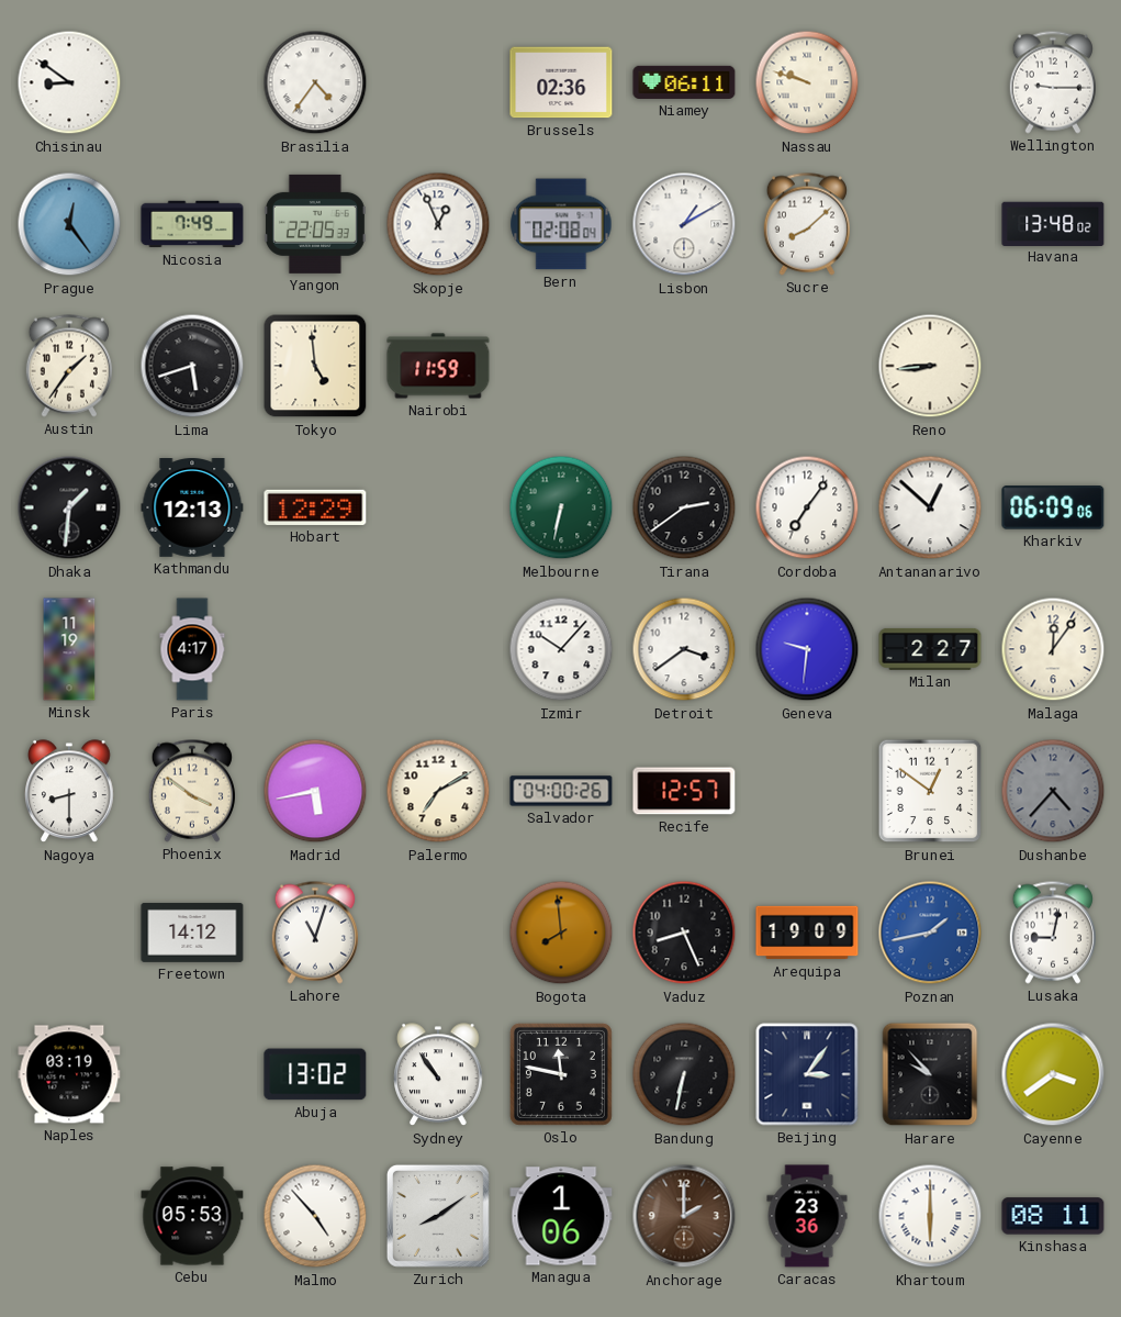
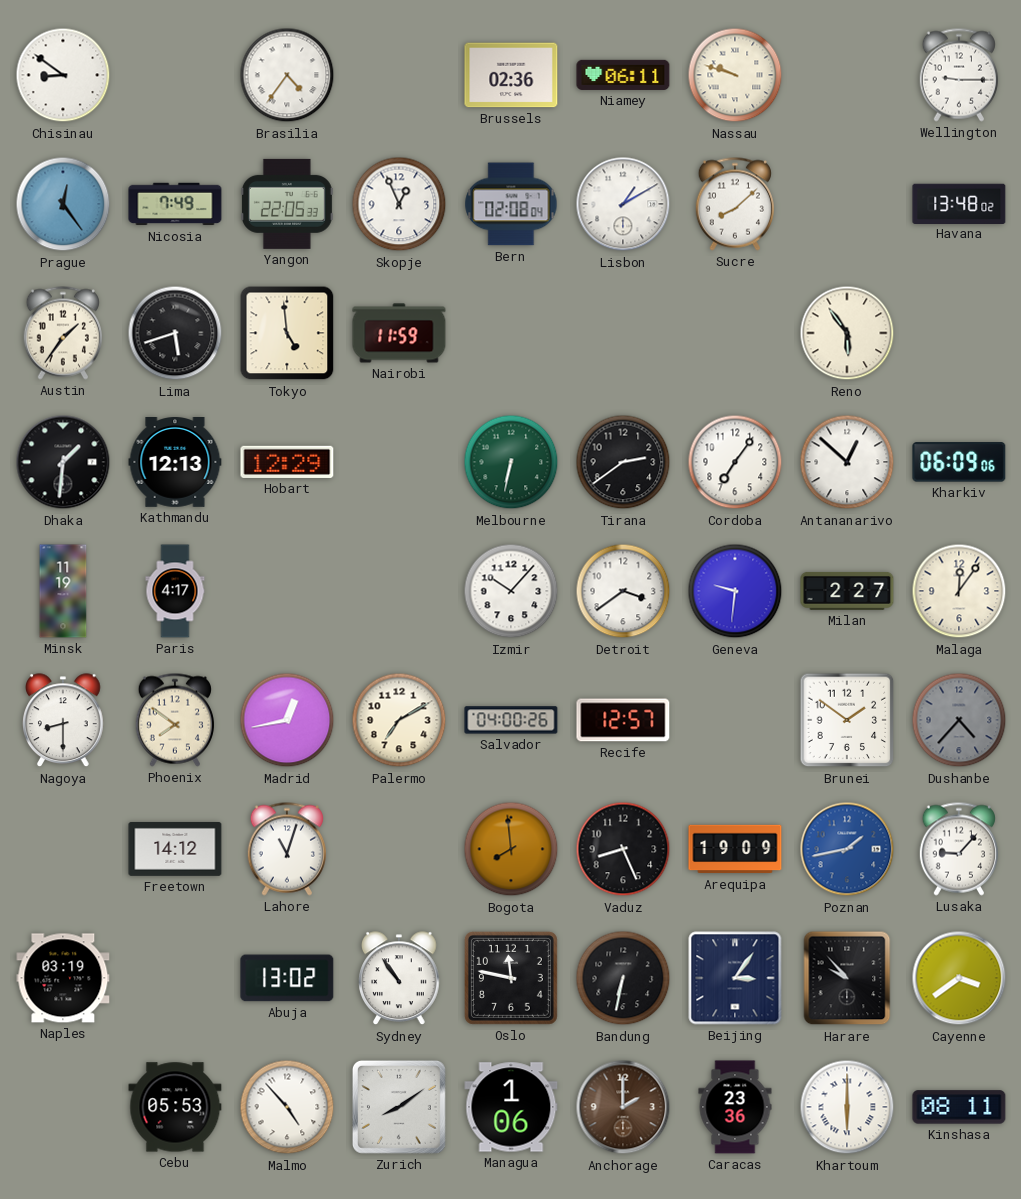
Reno: 8:44 -> 5:54 (847, 333)
Phoenix: 3:51 -> 7:51 (174, 720)
Madrid: 5:43 -> 12:43 (287, 720)
Brunei: 12:51 -> 1:51 (847, 720)
Lusaka: 9:02 -> 9:07 (958, 849)
